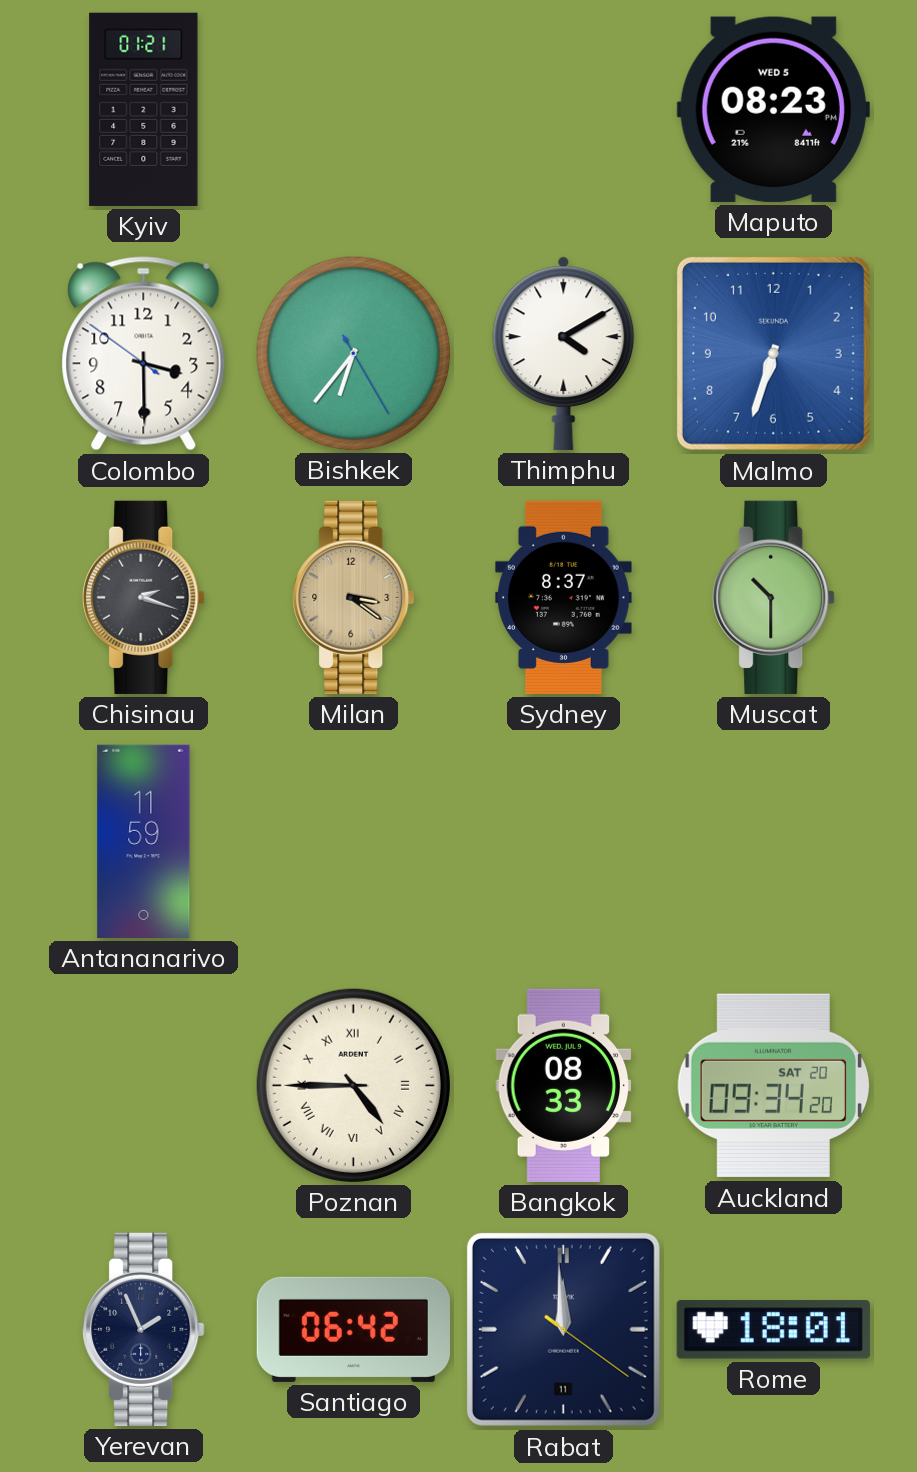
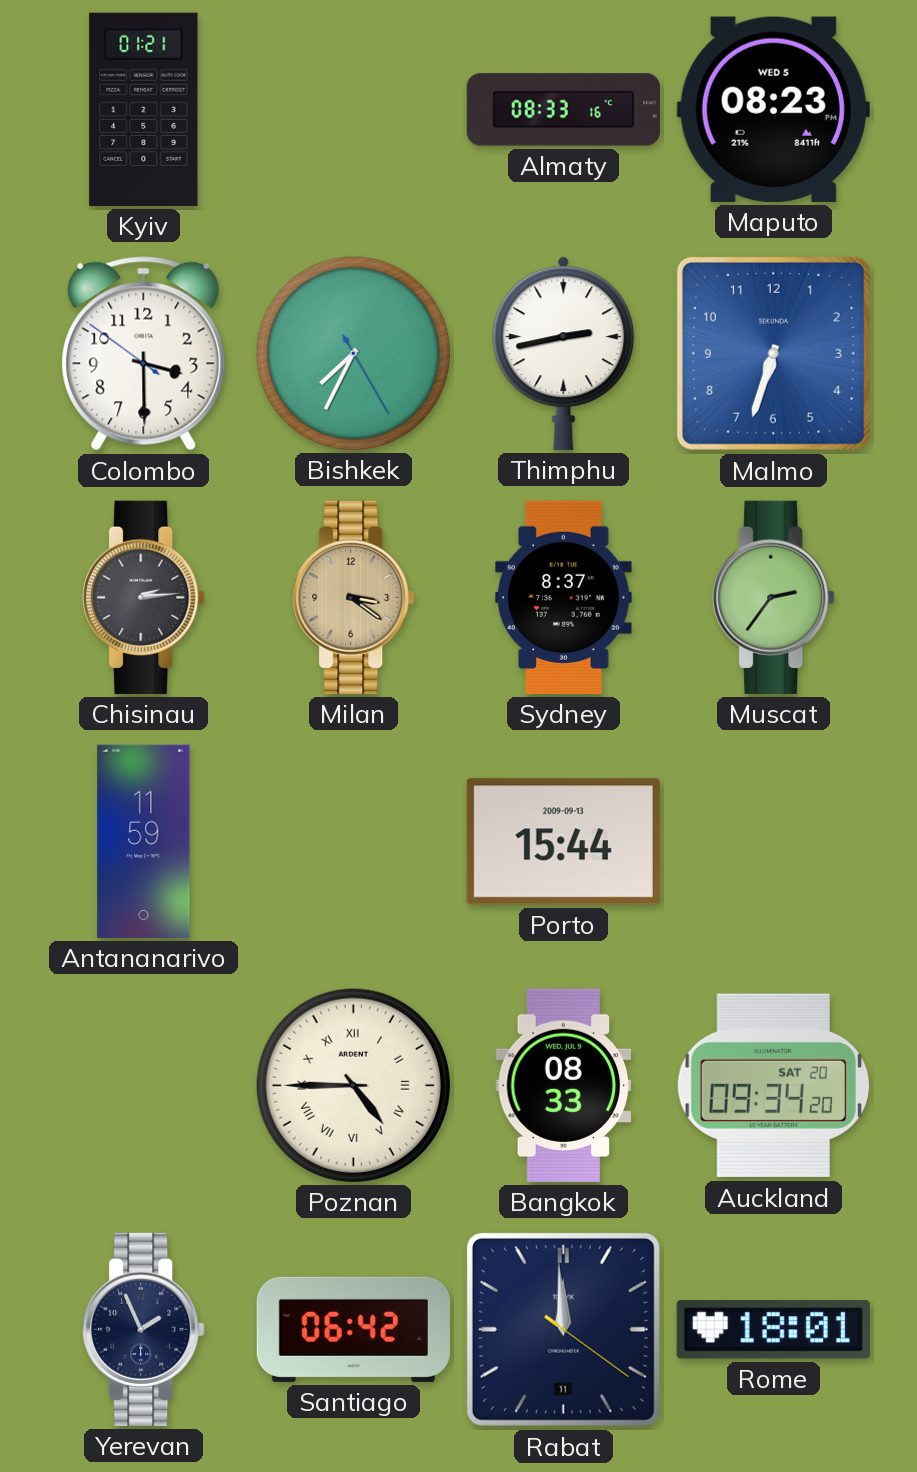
Almaty: none -> 08:33 (563, 110)
Bishkek: 6:36 -> 7:34 (353, 353)
Thimphu: 4:10 -> 2:43 (564, 353)
Chisinau: 2:18 -> 2:14 (144, 597)
Muscat: 10:30 -> 2:36 (774, 597)
Porto: none -> 15:44 (563, 842)
